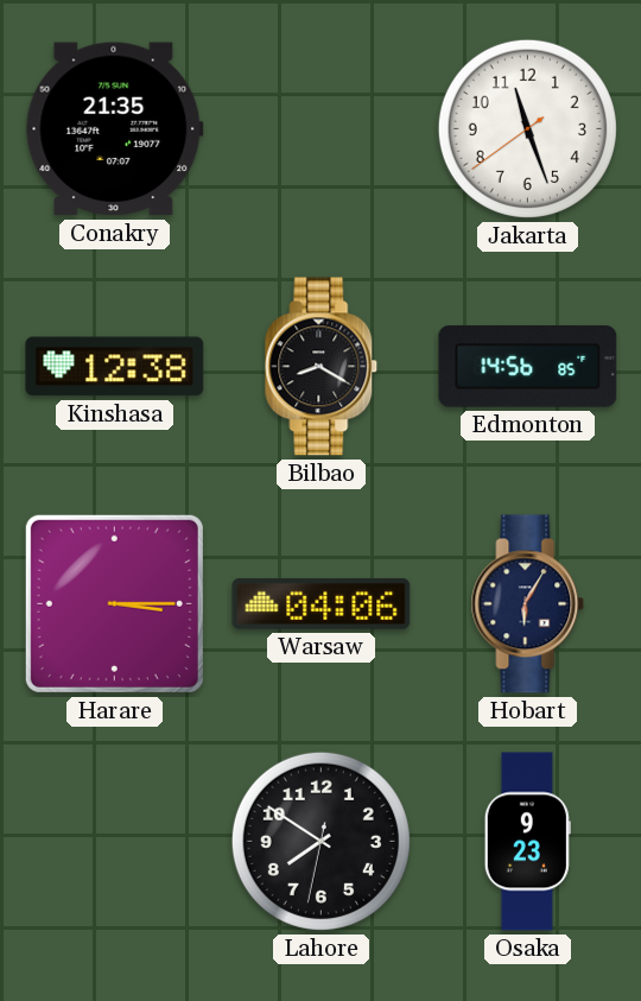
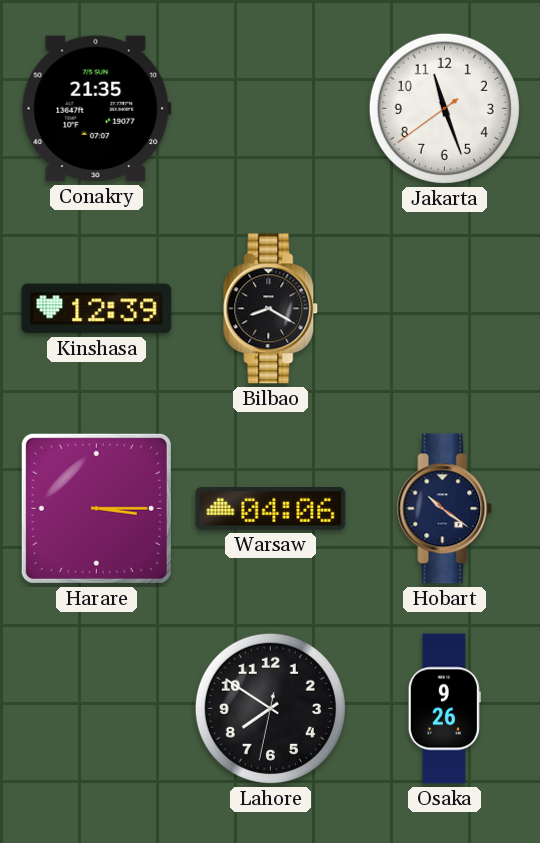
Kinshasa: 12:38 -> 12:39 (97, 309)
Edmonton: 14:56 -> none (528, 367)
Hobart: 6:05 -> 10:21 (445, 509)
Osaka: 9:23 -> 9:26 (444, 709)
